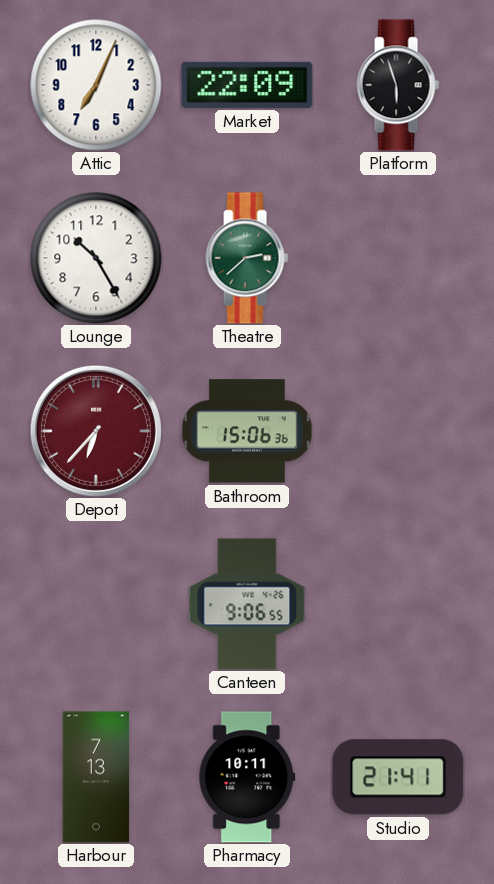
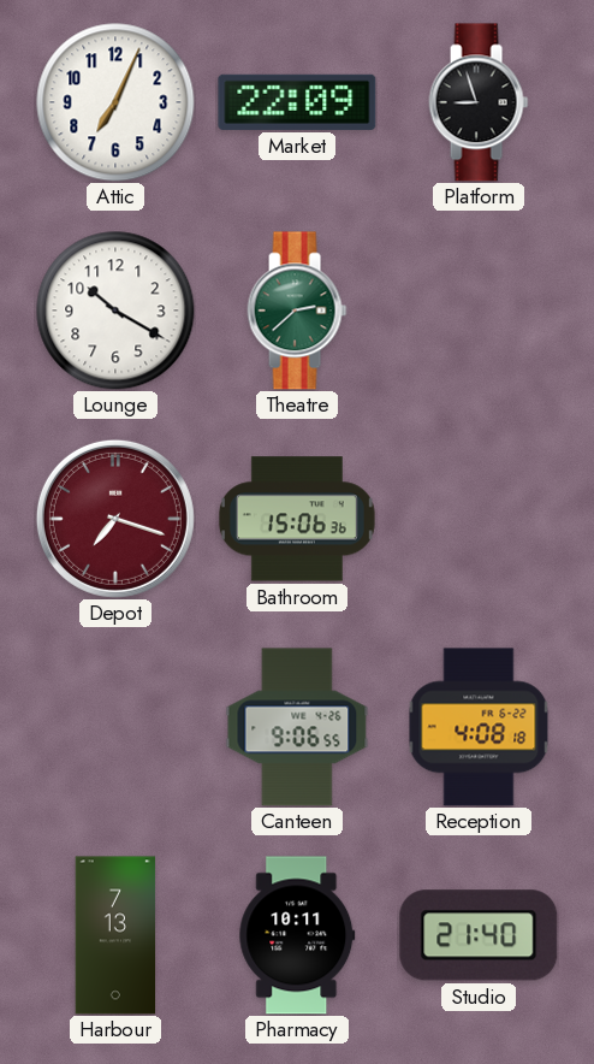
Platform: 5:57 -> 8:57 (479, 102)
Lounge: 10:25 -> 10:20 (115, 311)
Depot: 6:37 -> 7:18 (115, 519)
Reception: none -> 4:08 (479, 727)
Studio: 21:41 -> 21:40 (479, 935)
